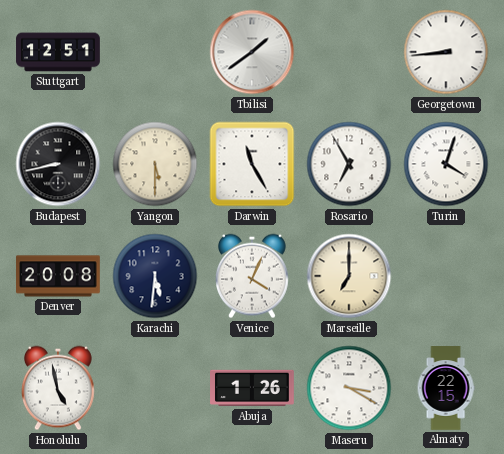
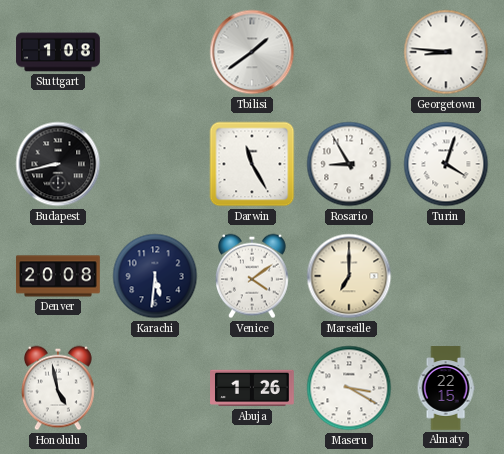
Stuttgart: 12:51 -> 1:08 (58, 52)
Georgetown: 8:44 -> 8:46 (446, 52)
Yangon: 5:30 -> none (155, 164)
Rosario: 6:55 -> 8:55 (349, 164)
Venice: 4:04 -> 4:09 (253, 276)
